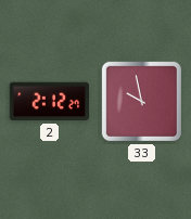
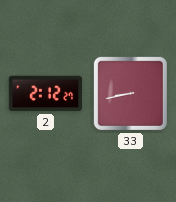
33: 9:58 -> 8:43 (130, 93)
